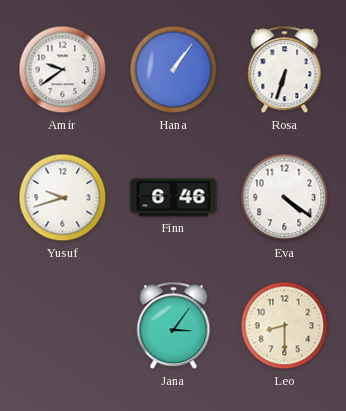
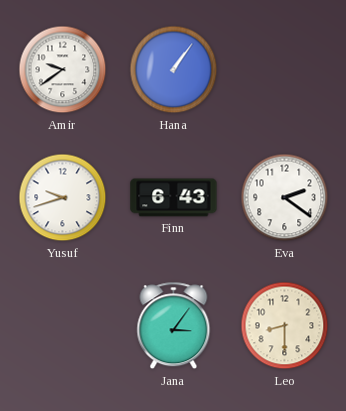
Rosa: 6:33 -> none (285, 70)
Finn: 6:46 -> 6:43 (174, 198)
Eva: 4:21 -> 2:21 (285, 198)
